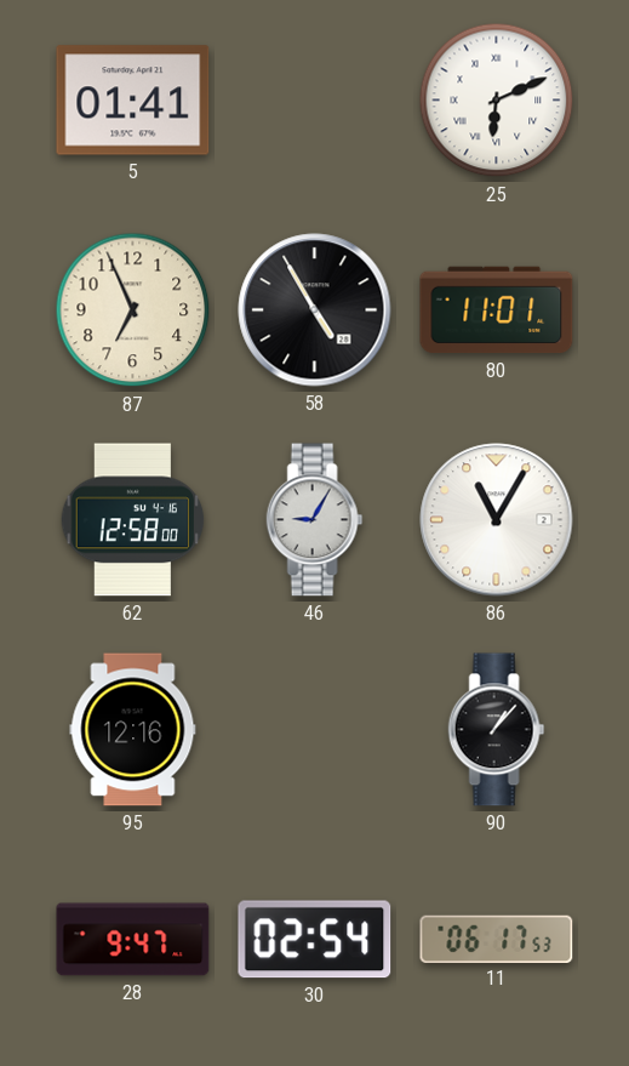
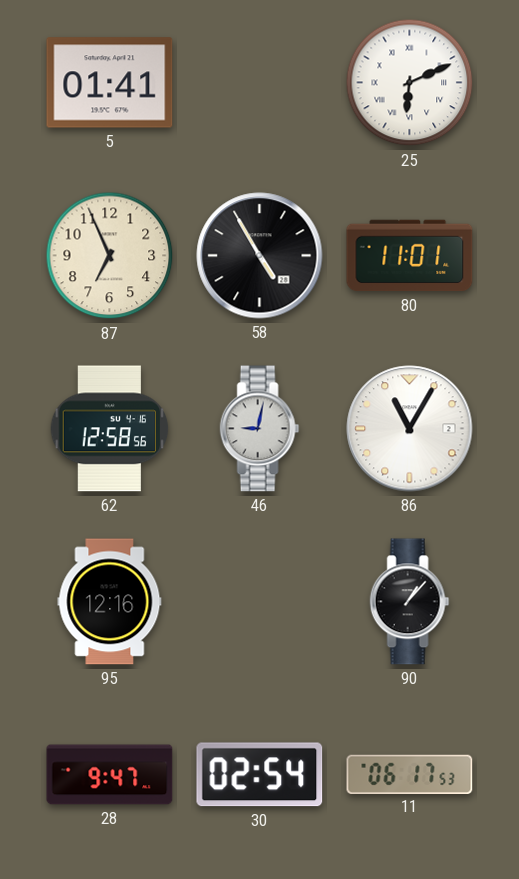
62: 12:58:00 -> 12:58:56 (110, 429)
46: 9:05 -> 9:02 (260, 429)
